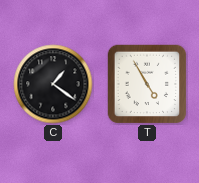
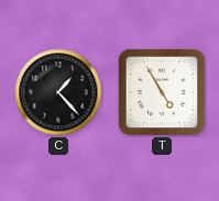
C: 1:21 -> 1:23 (58, 92)
